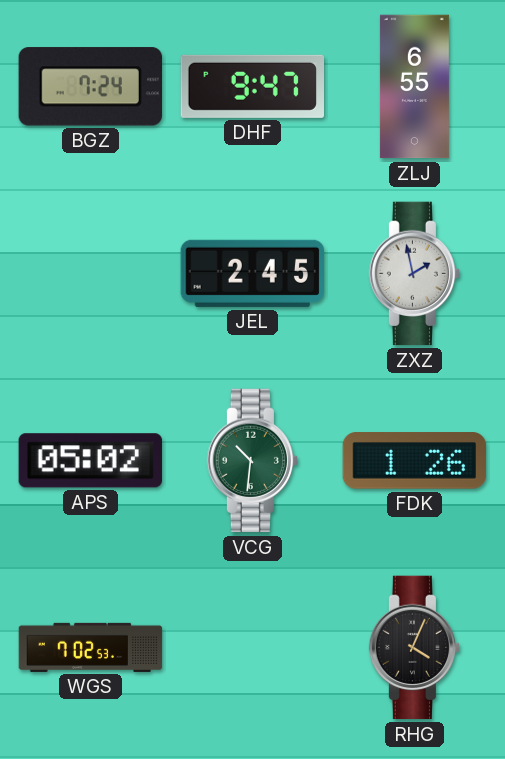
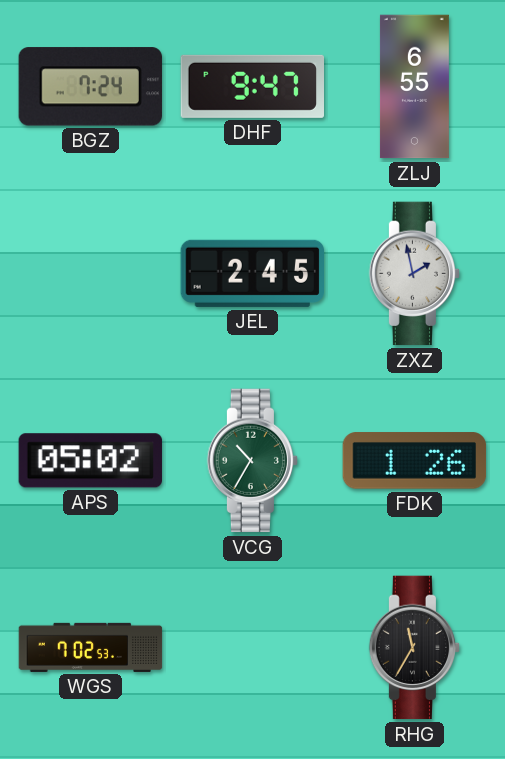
VCG: 10:31 -> 10:35 (253, 461)
RHG: 4:04 -> 11:35 (415, 648)
